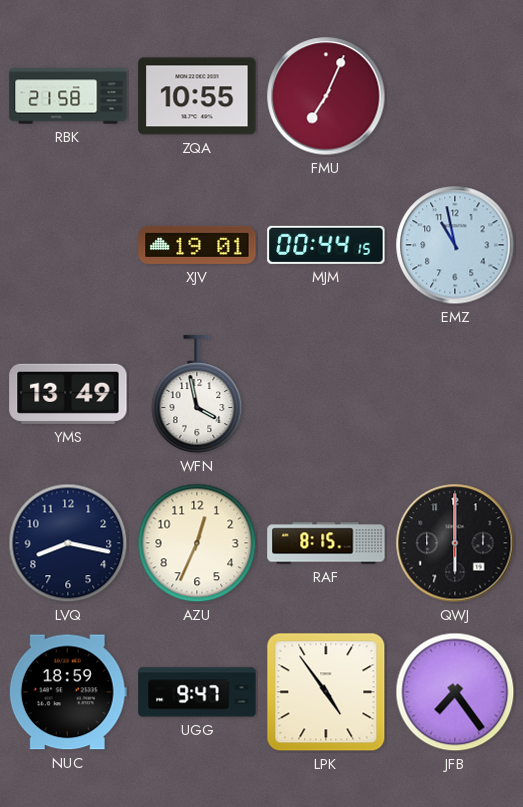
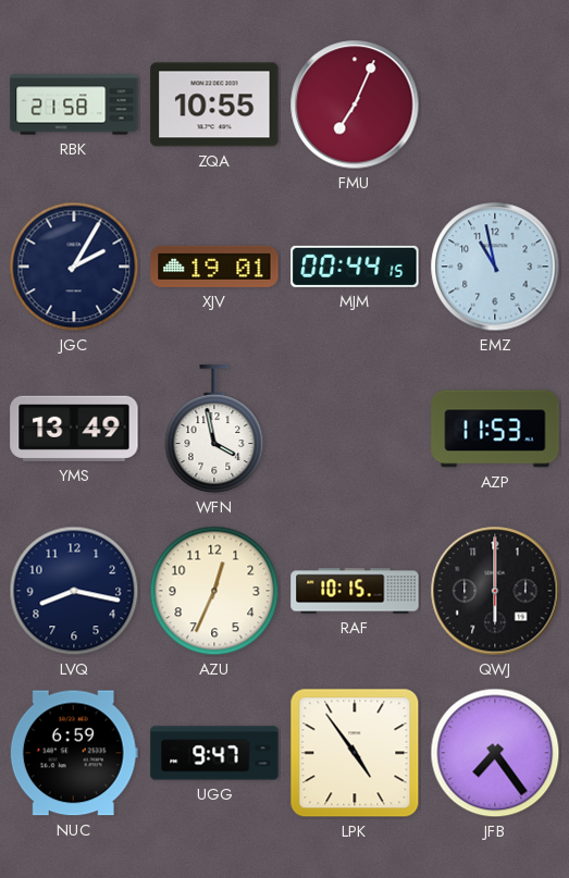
JGC: none -> 2:05 (74, 267)
AZP: none -> 11:53 (495, 429)
RAF: 8:15 -> 10:15 (355, 591)
NUC: 18:59 -> 6:59 (74, 753)
